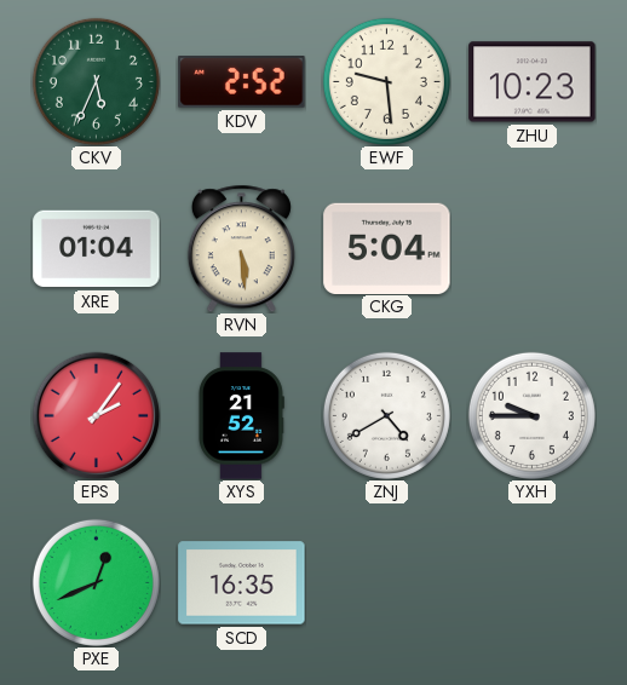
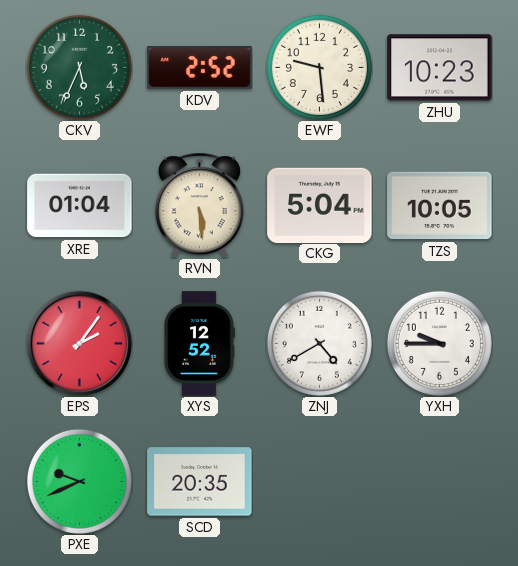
TZS: none -> 10:05 (440, 206)
XYS: 21:52 -> 12:52 (199, 344)
PXE: 12:41 -> 9:41 (79, 481)
SCD: 16:35 -> 20:35 (200, 482)
